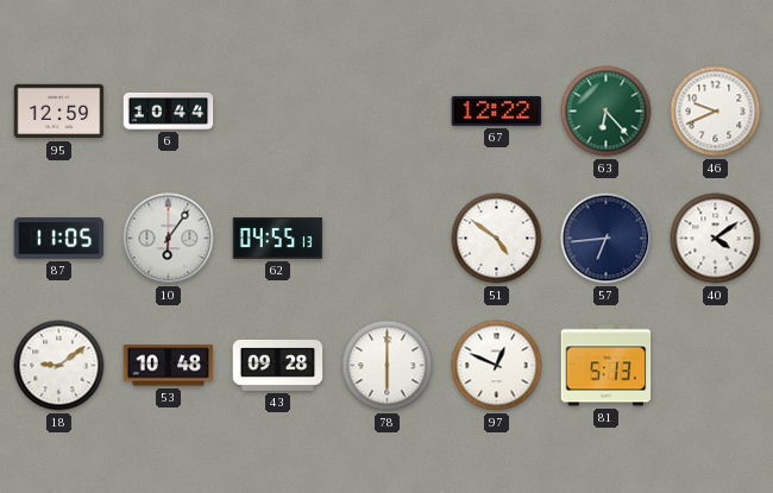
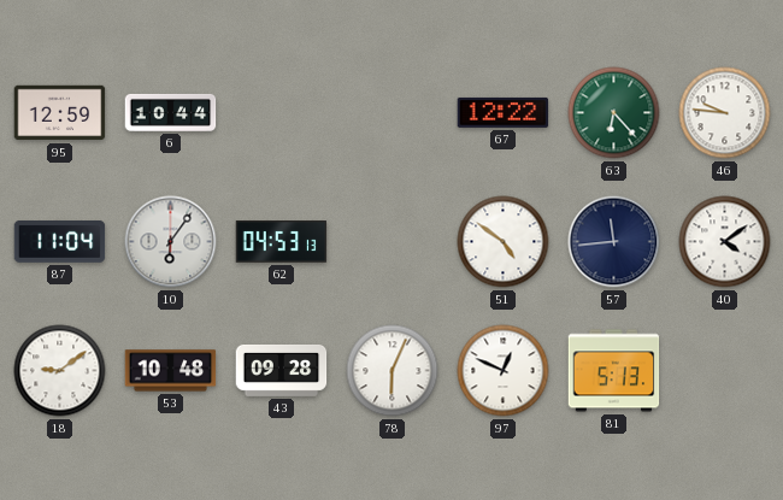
46: 9:41 -> 9:46 (725, 113)
87: 11:05 -> 11:04 (60, 242)
62: 04:55 -> 04:53 (282, 242)
57: 6:44 -> 11:44 (614, 242)
78: 6:00 -> 6:04 (393, 371)
